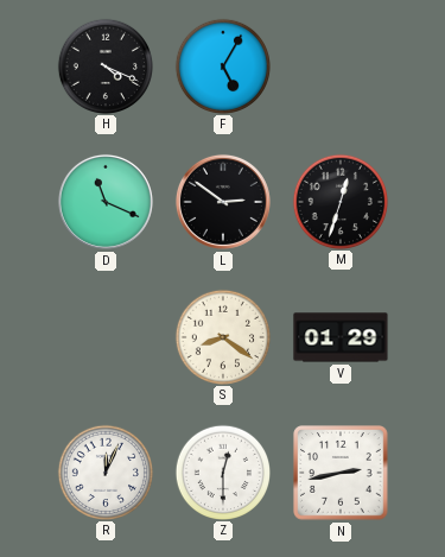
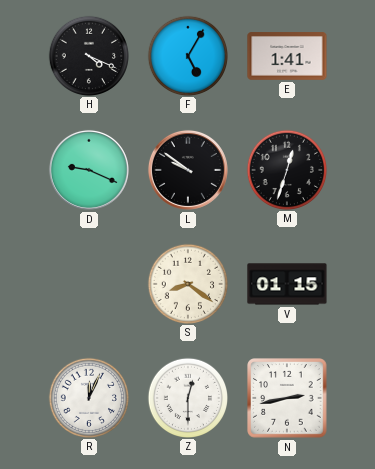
E: none -> 1:41 (287, 56)
D: 11:19 -> 9:19 (89, 170)
L: 2:51 -> 9:51 (188, 170)
V: 01:29 -> 01:15 (287, 284)
